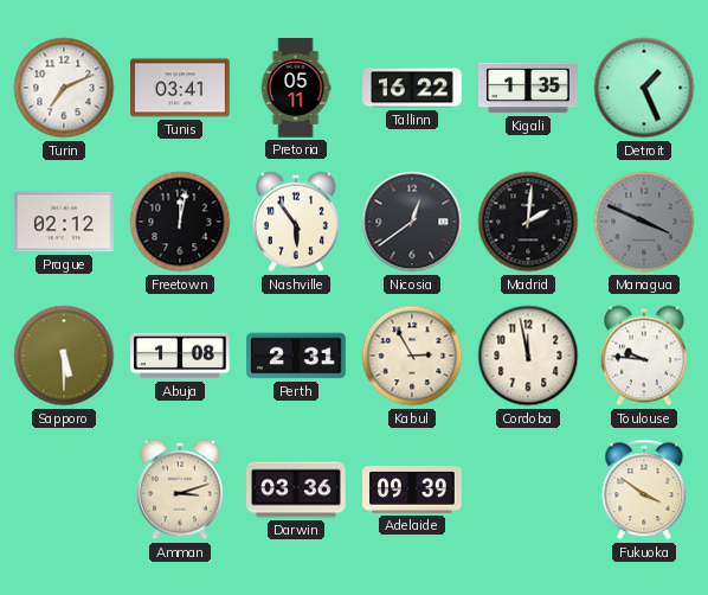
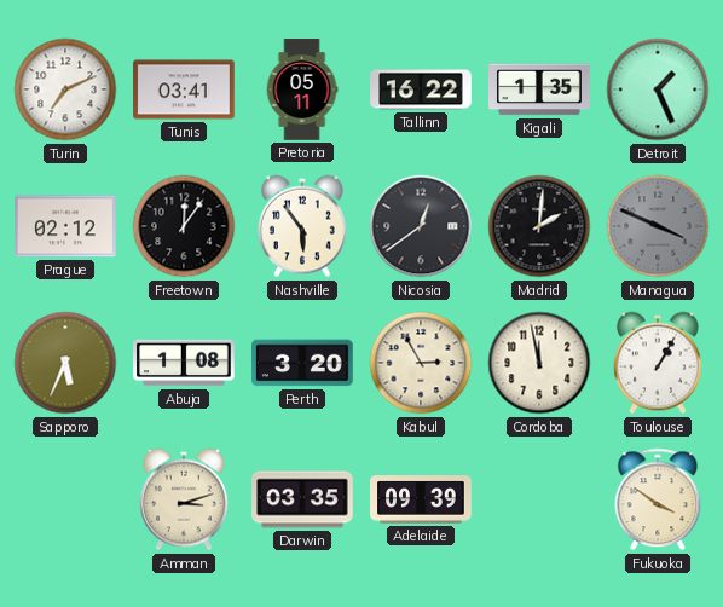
Freetown: 12:02 -> 12:06 (184, 226)
Sapporo: 5:30 -> 5:34 (65, 363)
Perth: 2:31 -> 3:20 (302, 363)
Toulouse: 9:46 -> 1:05 (659, 363)
Darwin: 03:36 -> 03:35 (302, 499)
